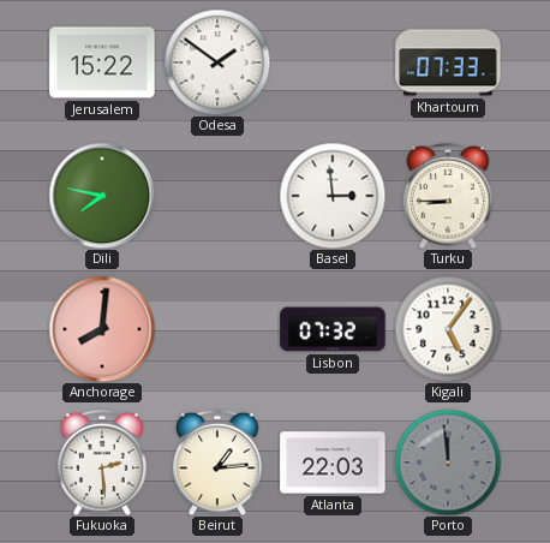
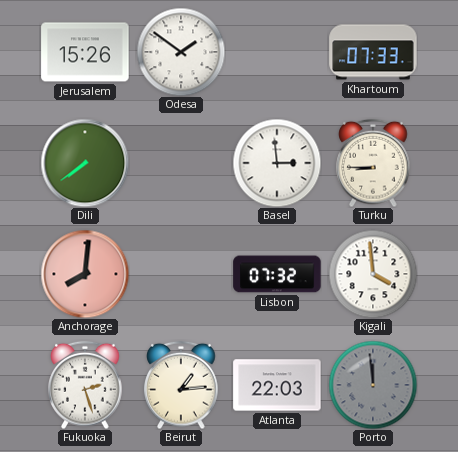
Jerusalem: 15:22 -> 15:26 (85, 52)
Dili: 7:47 -> 7:39 (85, 163)
Kigali: 5:06 -> 3:59 (373, 274)
Fukuoka: 2:29 -> 2:27 (85, 385)
